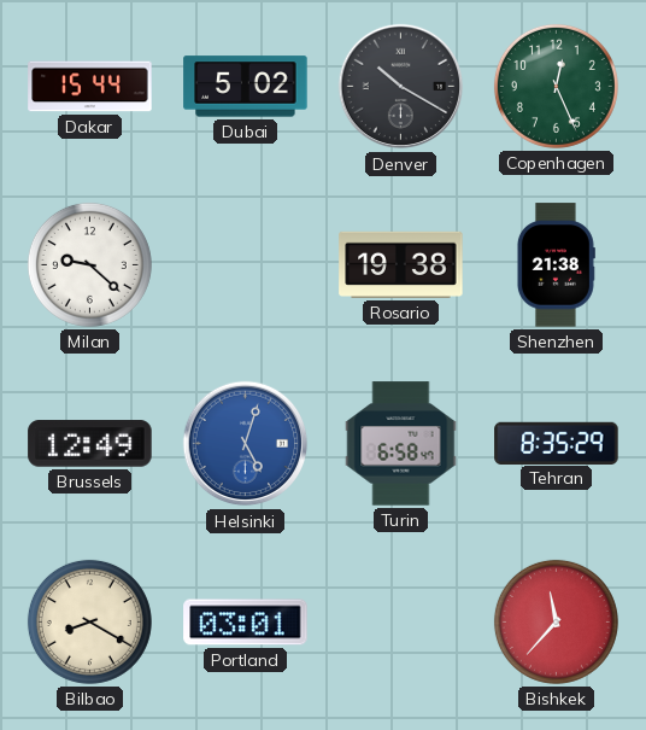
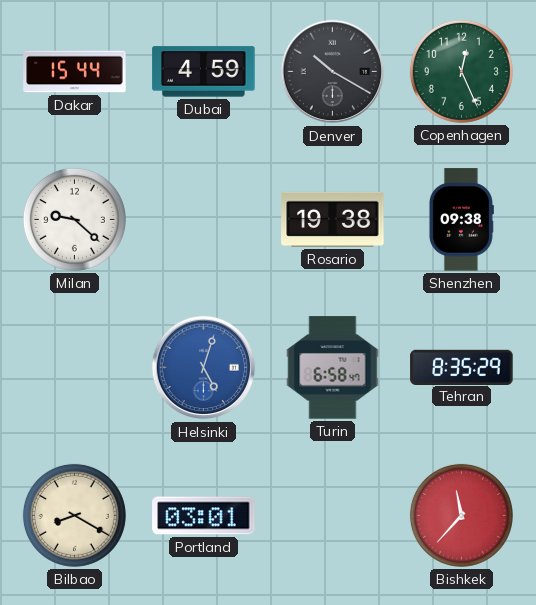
Dubai: 5:02 -> 4:59 (204, 72)
Shenzhen: 21:38 -> 09:38 (461, 220)
Brussels: 12:49 -> none (90, 444)
